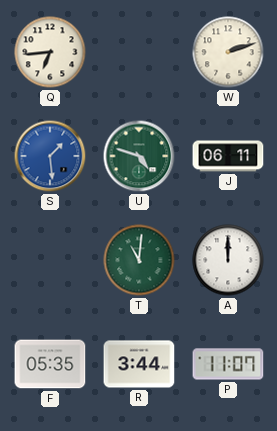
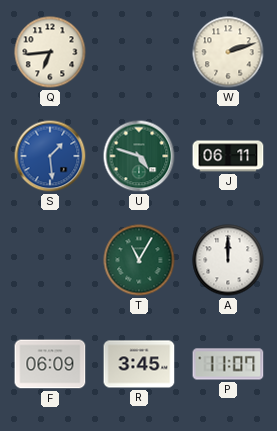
T: 11:01 -> 11:05 (139, 260)
F: 05:35 -> 06:09 (50, 364)
R: 3:44 -> 3:45 (139, 364)
